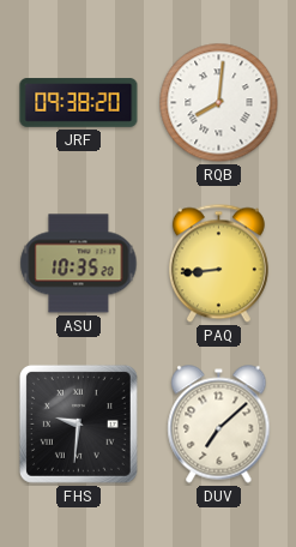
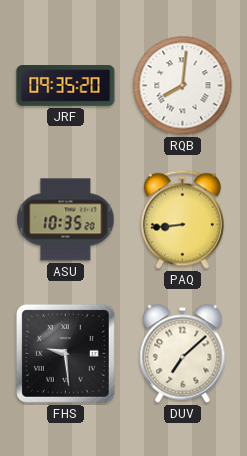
JRF: 09:38 -> 09:35 (66, 86)
FHS: 9:31 -> 9:29 (65, 353)
